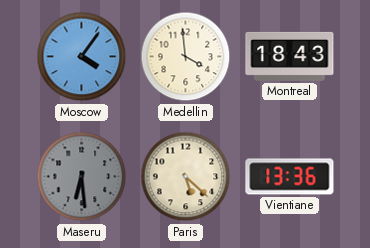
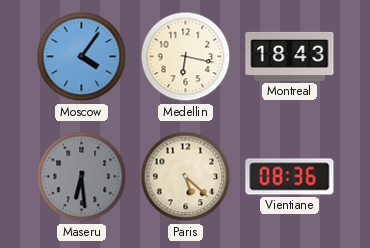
Medellin: 3:59 -> 6:17 (186, 57)
Vientiane: 13:36 -> 08:36 (290, 177)
